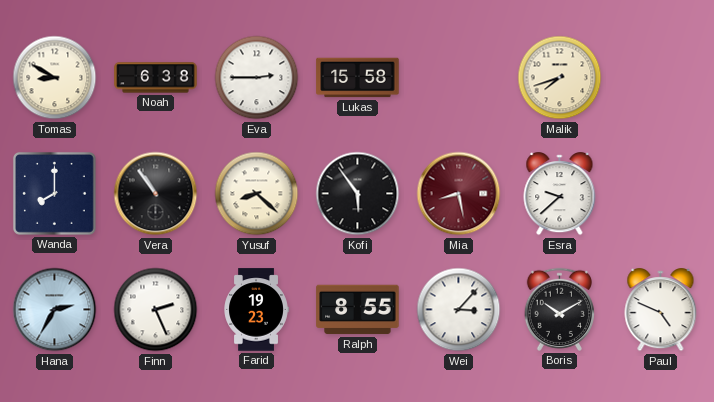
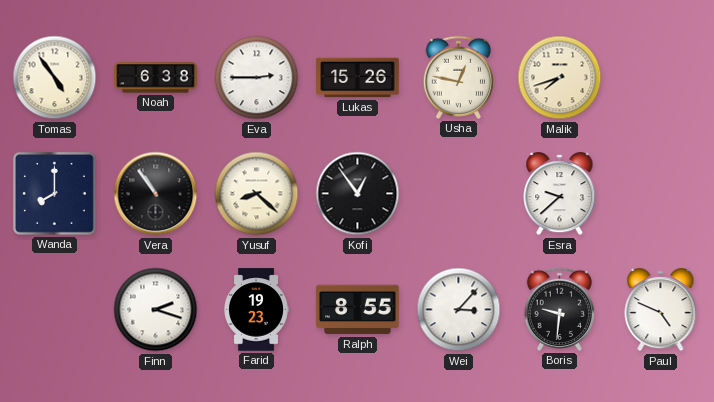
Tomas: 8:50 -> 4:54 (55, 78)
Lukas: 15:58 -> 15:26 (358, 78)
Usha: none -> 12:47 (458, 77)
Kofi: 5:54 -> 12:54 (358, 194)
Mia: 8:28 -> none (459, 194)
Hana: 2:35 -> none (55, 310)
Finn: 2:26 -> 2:18 (156, 310)
Boris: 10:10 -> 9:31 (559, 309)
